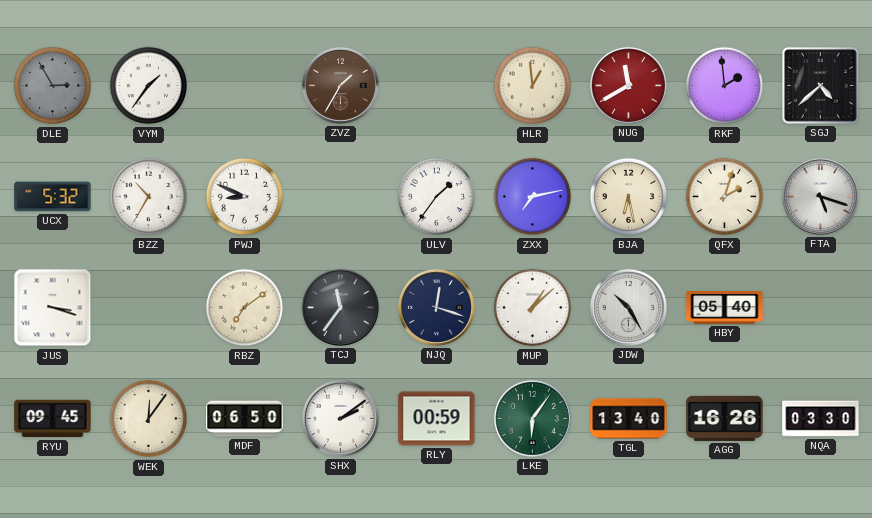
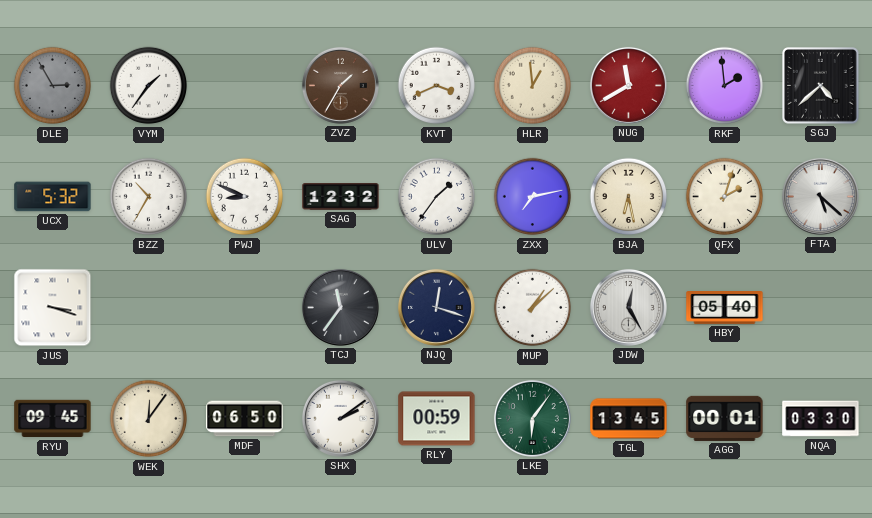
KVT: none -> 3:41 (437, 86)
SAG: none -> 12:32 (341, 197)
FTA: 5:18 -> 5:22 (820, 196)
RBZ: 7:09 -> none (245, 308)
JDW: 10:25 -> 12:25 (628, 307)
TGL: 13:40 -> 13:45 (629, 419)
AGG: 16:26 -> 00:01 (725, 418)
